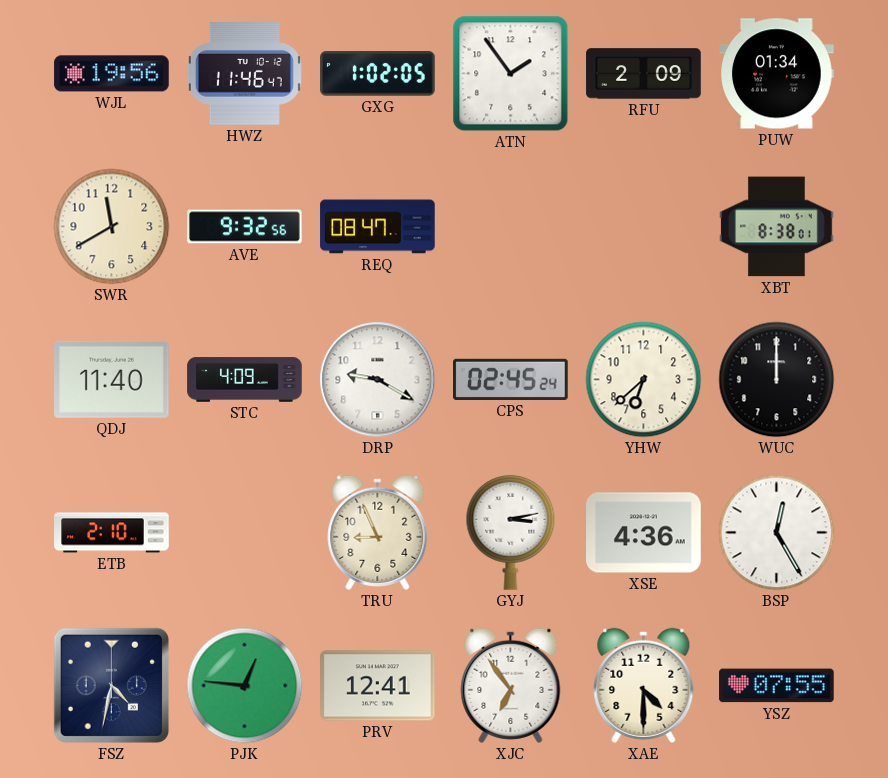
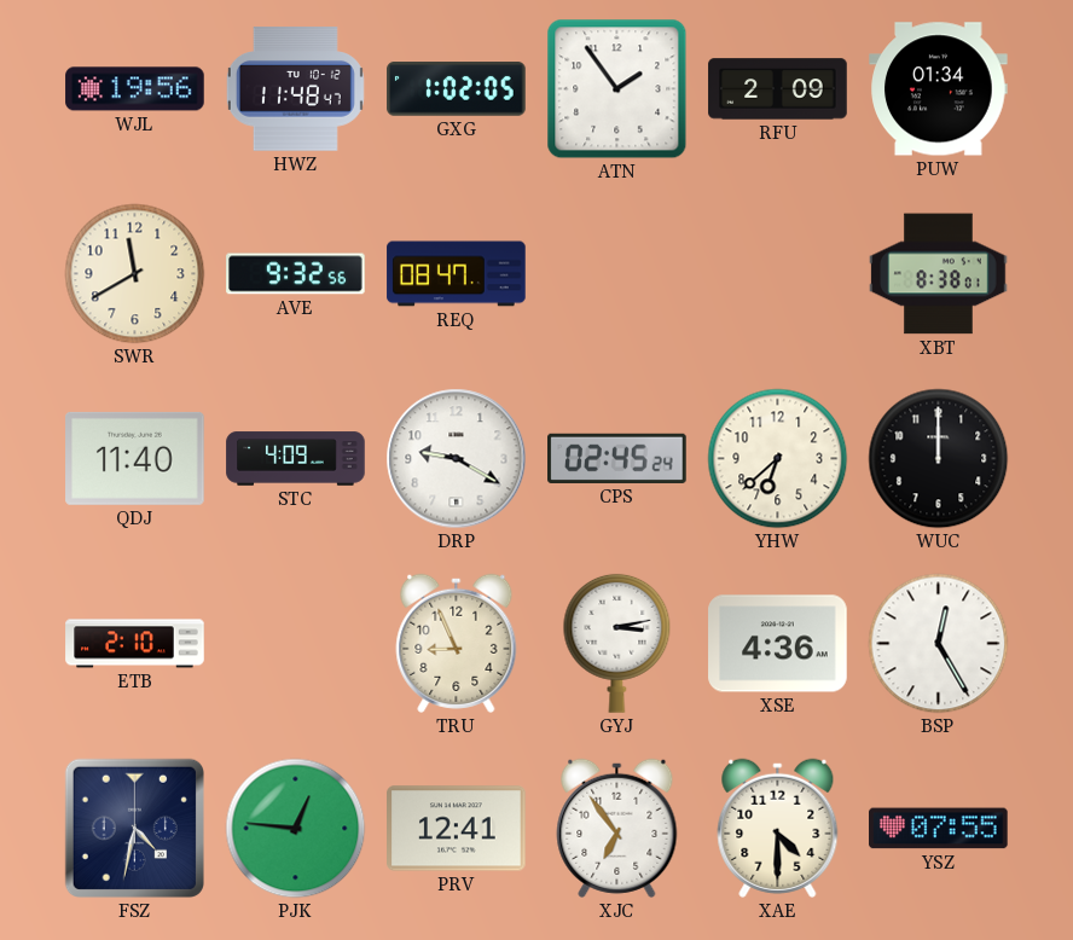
HWZ: 11:46 -> 11:48 (295, 89)
